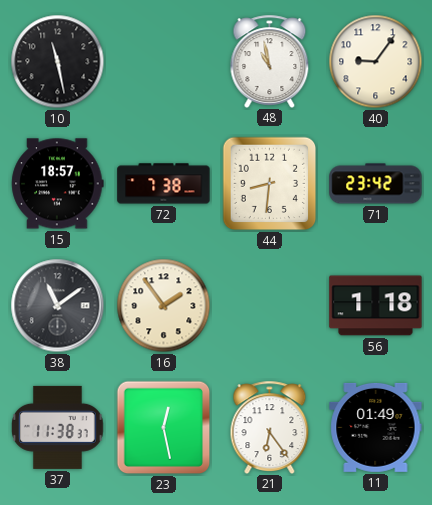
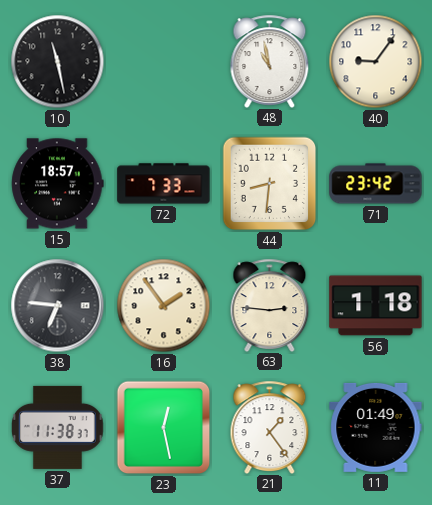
72: 7:38 -> 7:33 (164, 184)
38: 11:09 -> 6:46 (58, 306)
63: none -> 2:46 (270, 305)
21: 6:24 -> 1:24 (270, 427)
